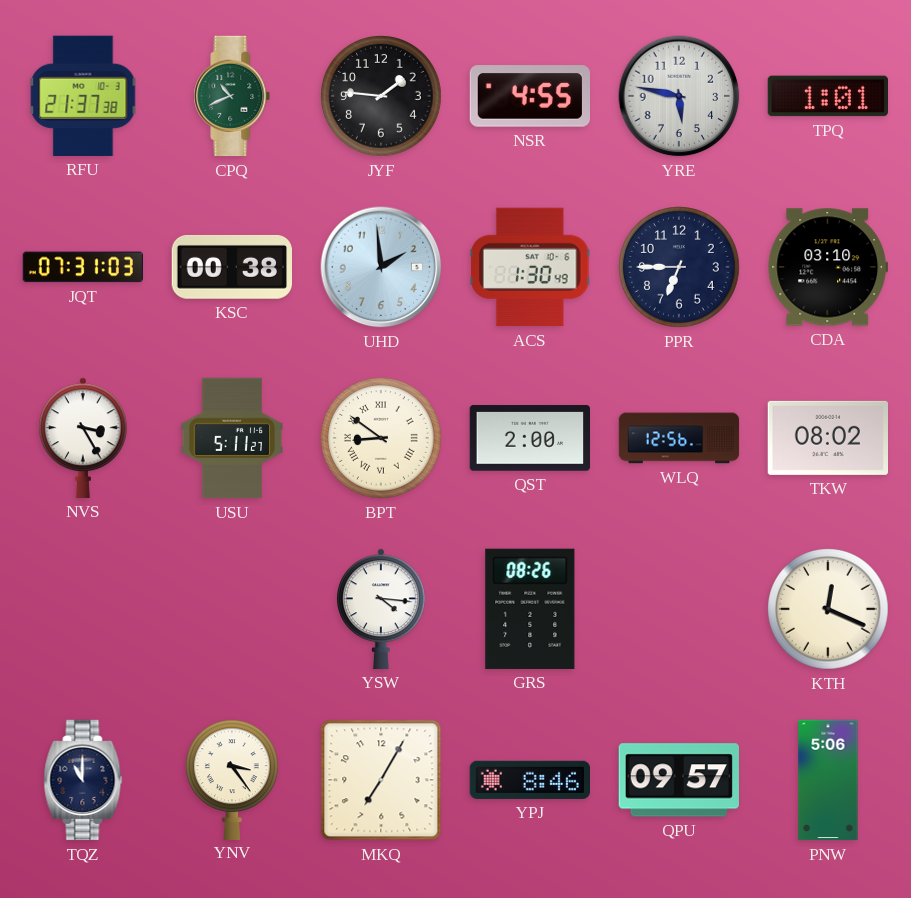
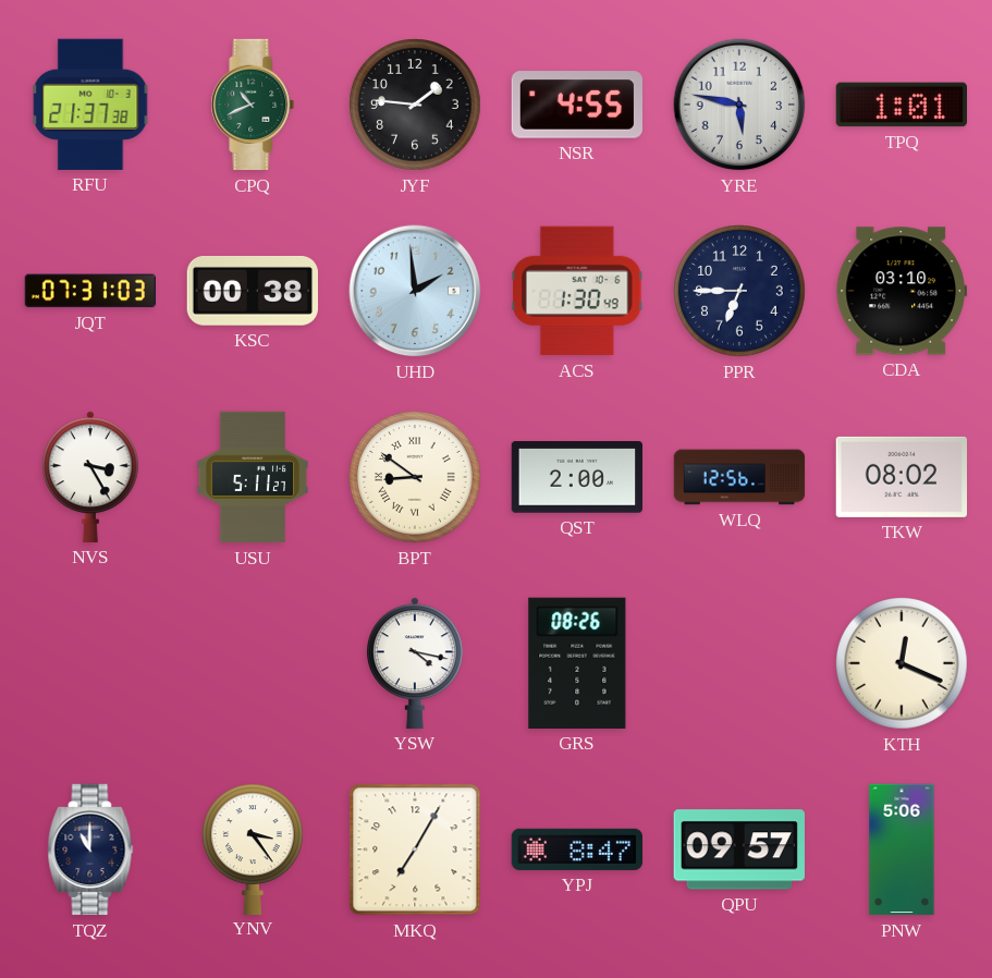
YSW: 4:16 -> 4:17 (416, 663)
YPJ: 8:46 -> 8:47 (576, 849)
